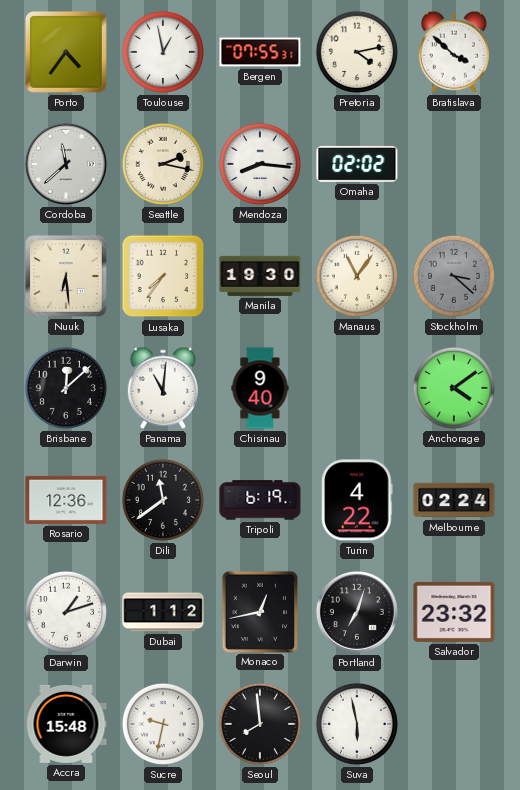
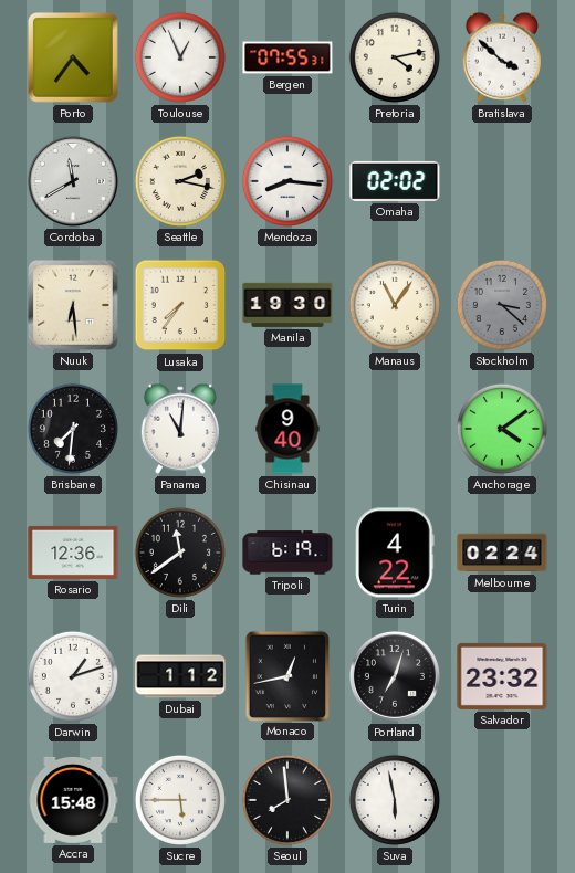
Toulouse: 12:58 -> 12:56 (180, 57)
Cordoba: 11:38 -> 11:40 (73, 181)
Brisbane: 12:08 -> 7:31 (73, 429)
Sucre: 9:32 -> 5:45 (180, 800)
